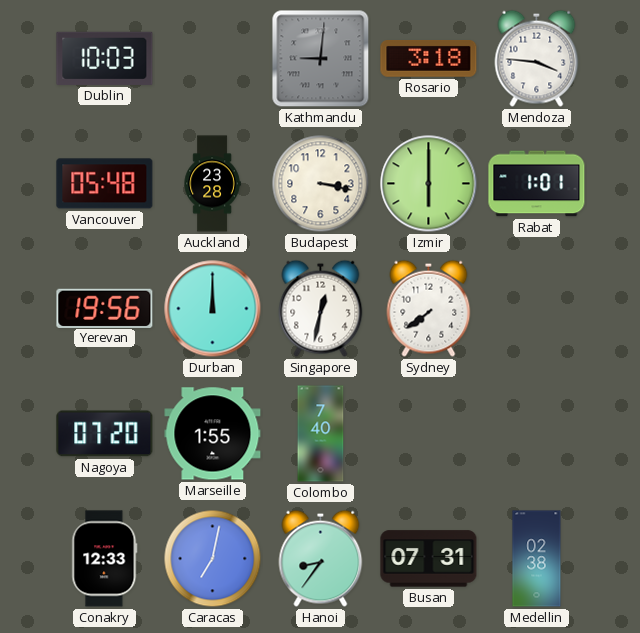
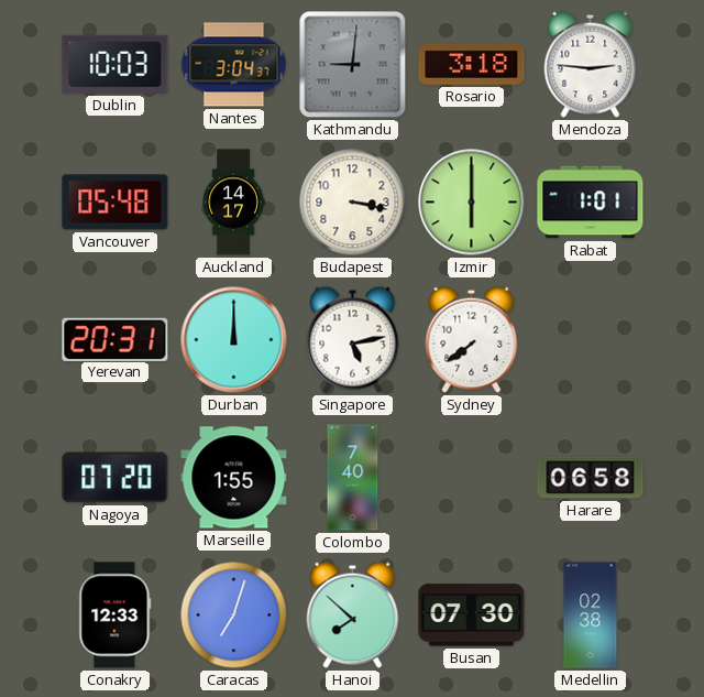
Nantes: none -> 3:04 (234, 65)
Mendoza: 3:46 -> 2:46 (591, 64)
Auckland: 23:28 -> 14:17 (233, 203)
Yerevan: 19:56 -> 20:31 (116, 339)
Singapore: 12:32 -> 5:13 (353, 339)
Harare: none -> 06:58 (591, 478)
Caracas: 7:02 -> 7:03 (234, 616)
Hanoi: 8:36 -> 7:52 (353, 614)
Busan: 07:31 -> 07:30 (472, 616)
